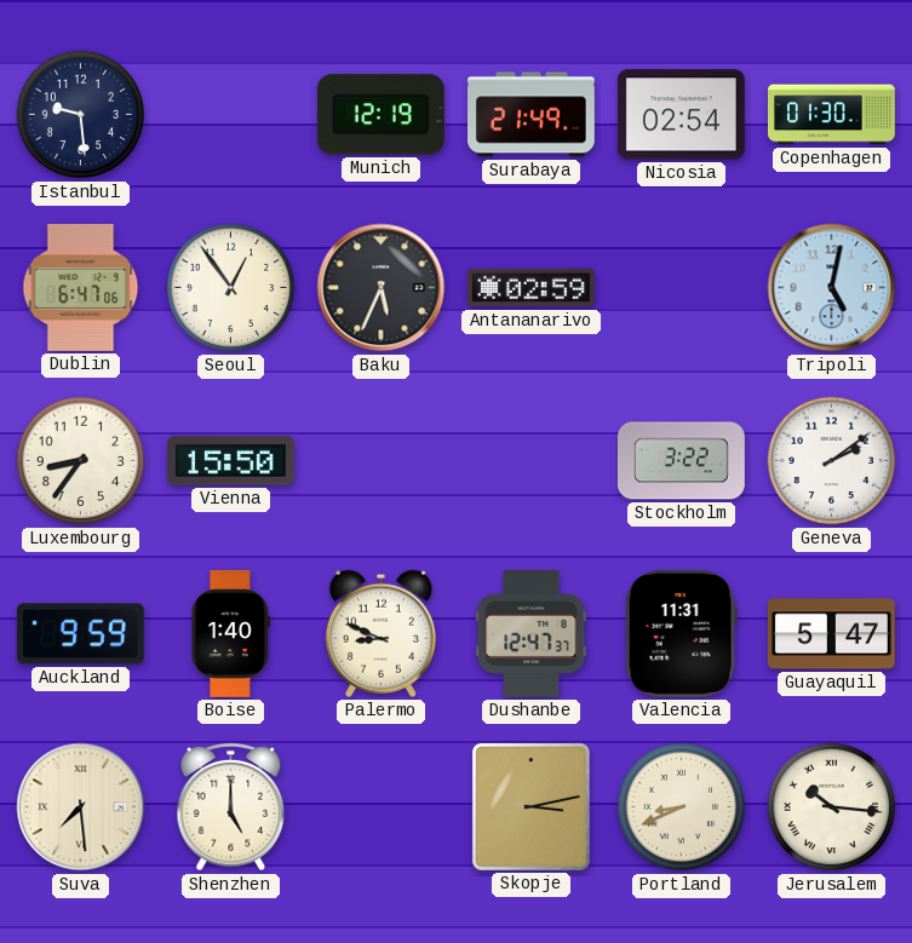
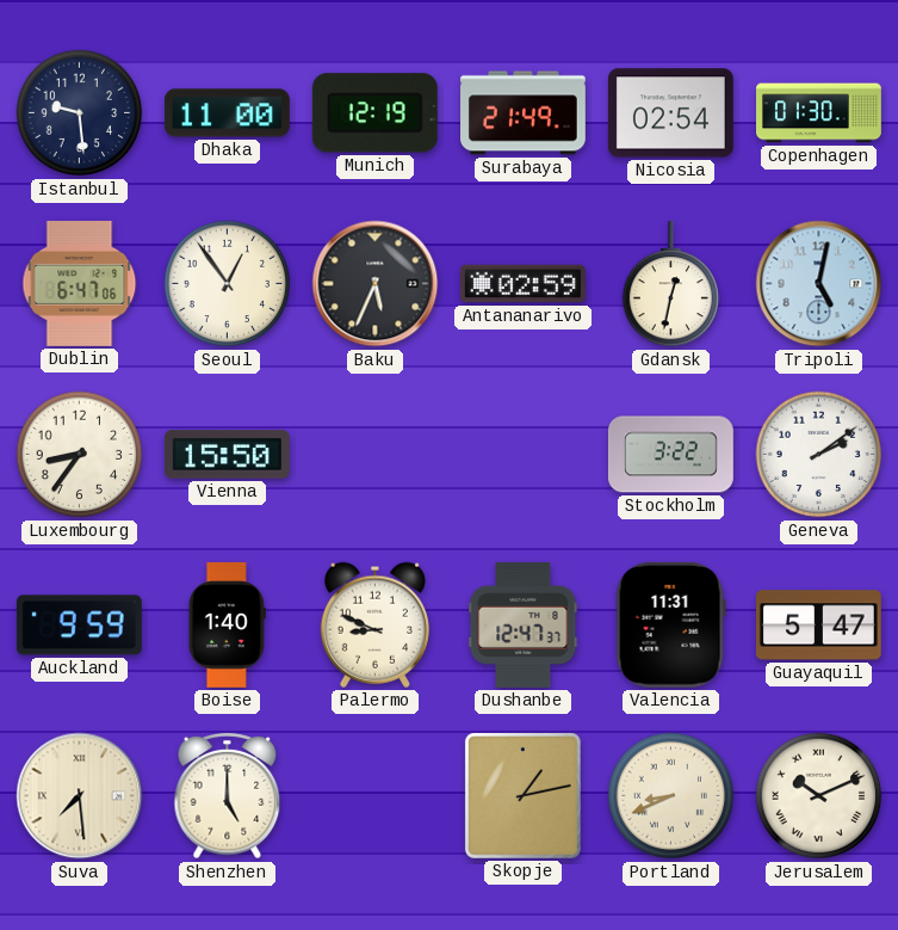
Dhaka: none -> 11:00 (227, 113)
Gdansk: none -> 12:32 (671, 284)
Skopje: 3:13 -> 1:13 (522, 795)
Jerusalem: 10:16 -> 10:11 (819, 796)
